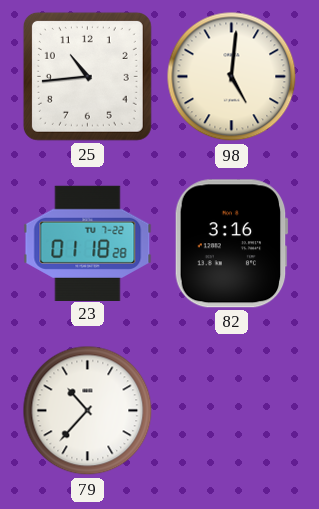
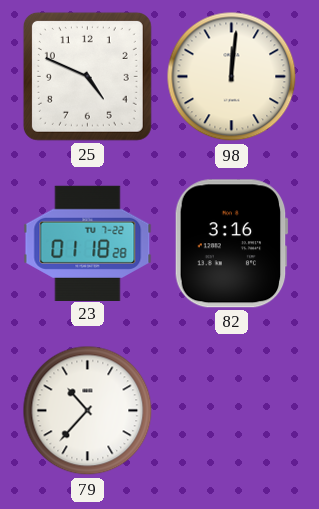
25: 10:44 -> 4:49 (87, 76)
98: 5:01 -> 12:01 (232, 77)
